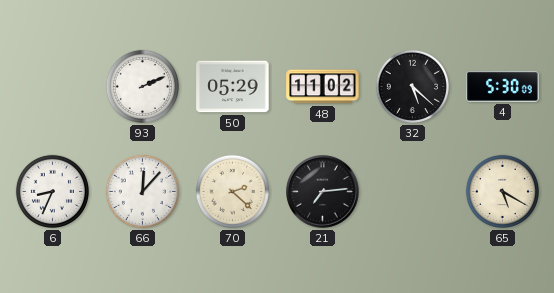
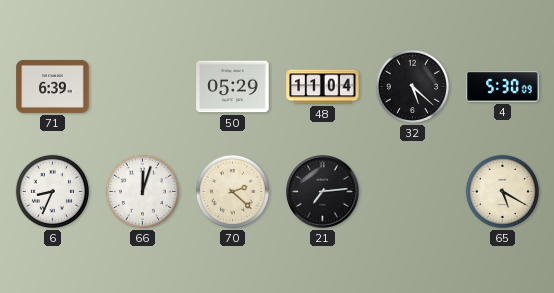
71: none -> 6:39 (53, 86)
93: 2:11 -> none (142, 86)
48: 11:02 -> 11:04 (323, 87)
66: 12:07 -> 12:03 (142, 191)
